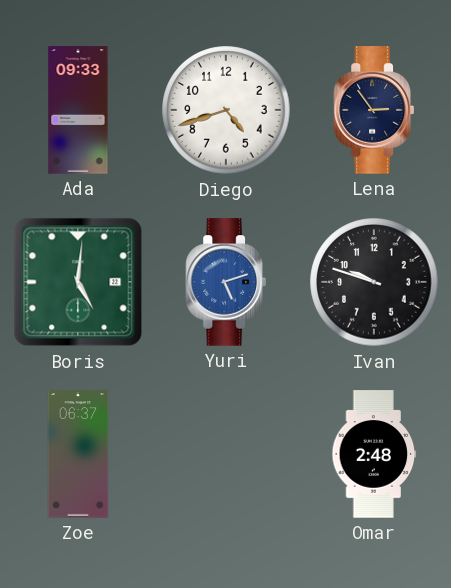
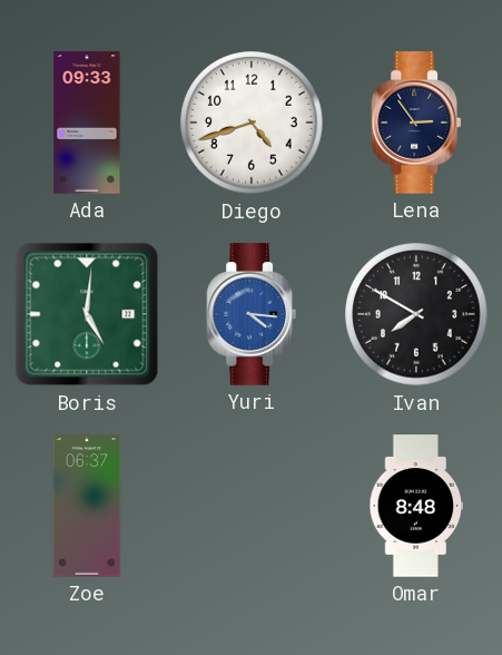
Yuri: 5:12 -> 4:16 (250, 314)
Ivan: 9:48 -> 7:50 (416, 314)
Omar: 2:48 -> 8:48 (416, 506)
